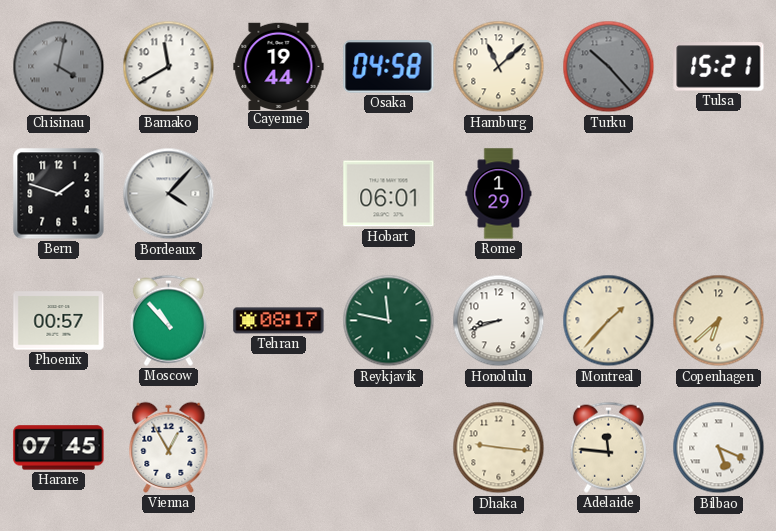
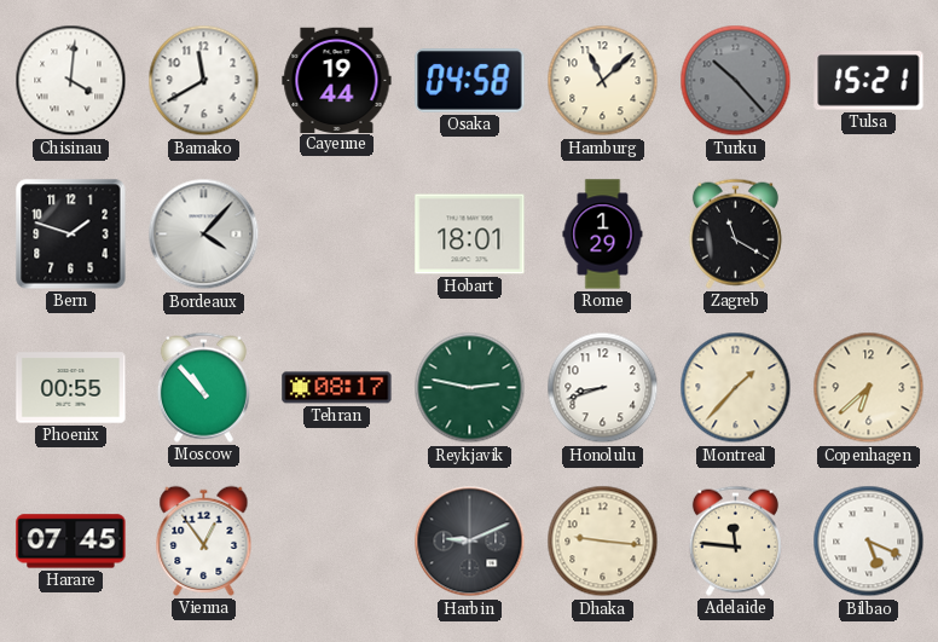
Chisinau: 4:02 -> 4:01 (71, 81)
Chisinau dial: grey -> white (71, 81)
Hobart: 06:01 -> 18:01 (470, 235)
Zagreb: none -> 11:20 (735, 233)
Phoenix: 00:57 -> 00:55 (71, 388)
Reykjavik: 11:47 -> 2:47 (470, 388)
Vienna: 12:55 -> 12:54 (204, 540)
Harbin: none -> 9:11 (470, 542)
